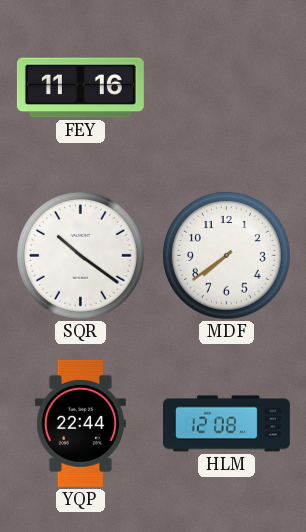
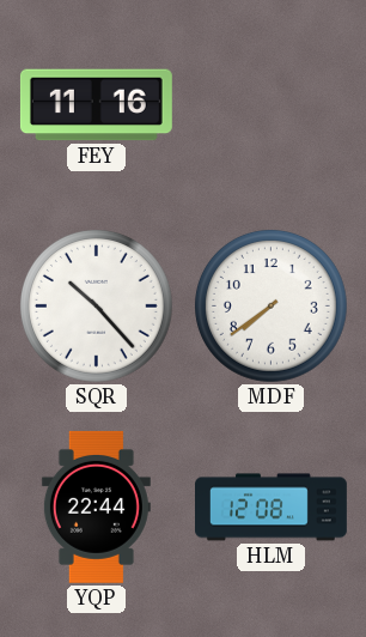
SQR: 10:21 -> 10:23 (97, 307)
